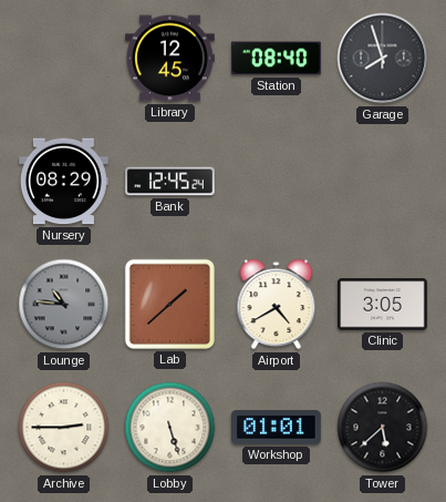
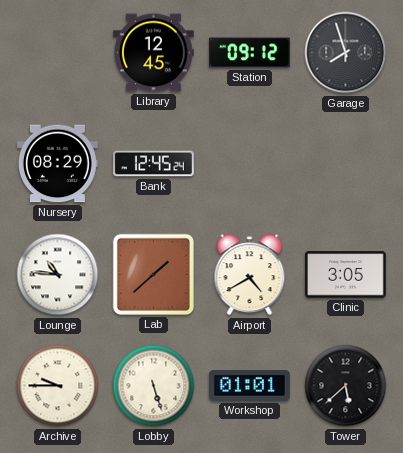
Station: 08:40 -> 09:12 (249, 53)
Lounge dial: grey -> white (58, 275)
Archive: 2:45 -> 9:45 (58, 386)
